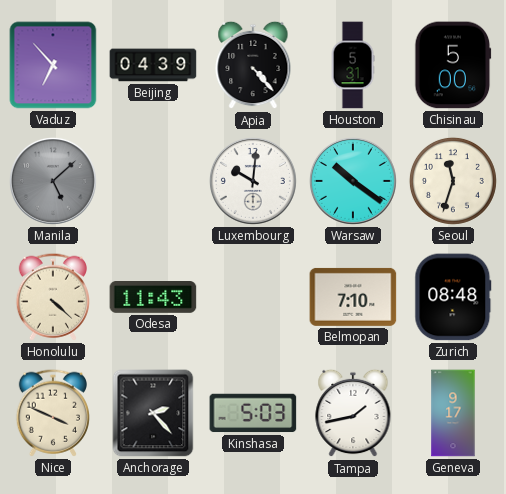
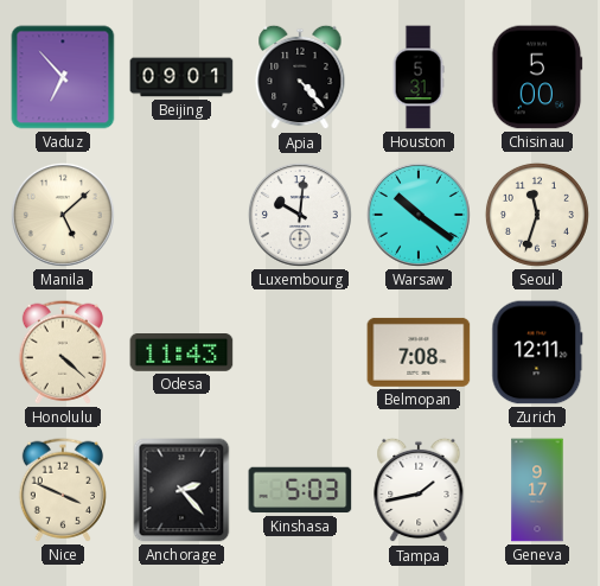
Beijing: 04:39 -> 09:01 (181, 77)
Manila dial: grey -> cream (63, 215)
Belmopan: 7:10 -> 7:08 (419, 352)
Zurich: 08:48 -> 12:11 (537, 352)
